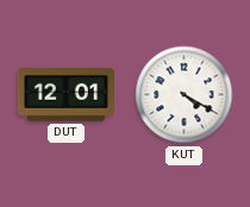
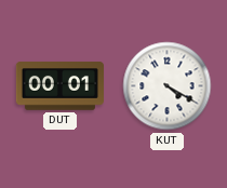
DUT: 12:01 -> 00:01 (59, 86)
